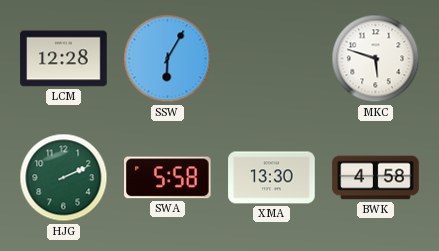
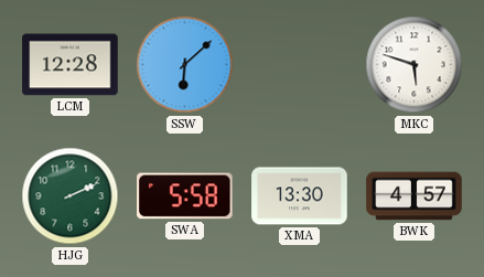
SSW: 6:05 -> 6:08 (185, 65)
BWK: 4:58 -> 4:57 (415, 196)
